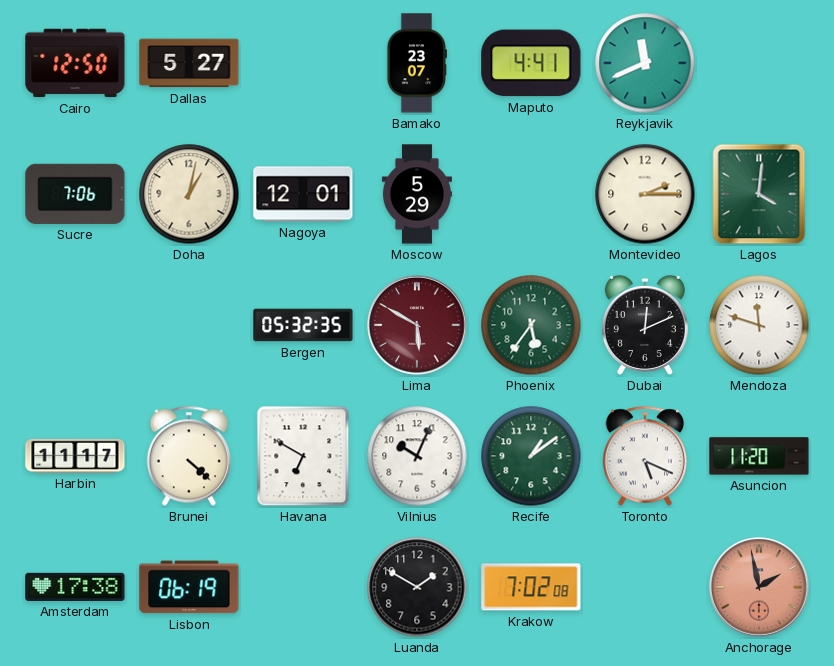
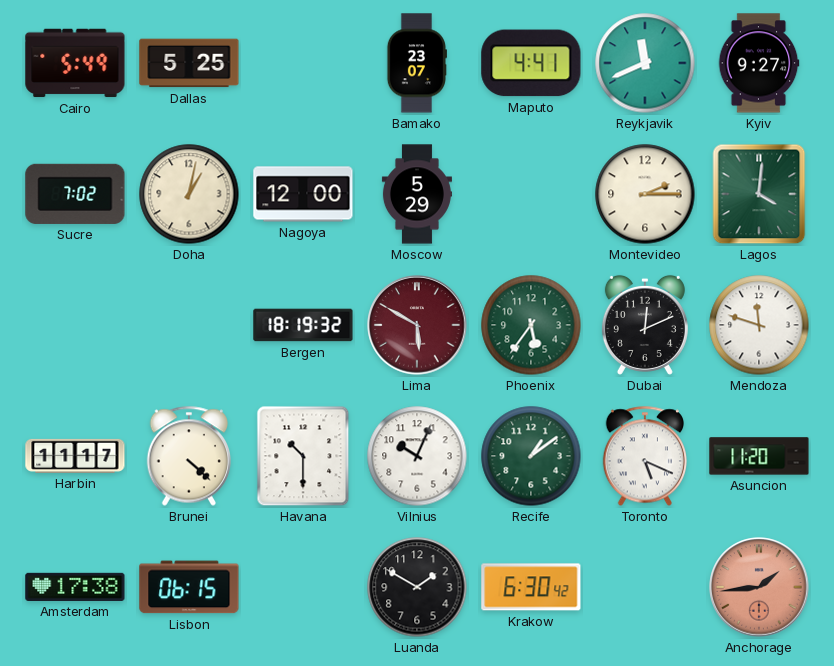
Cairo: 12:50 -> 5:49 (75, 63)
Dallas: 5:27 -> 5:25 (189, 63)
Kyiv: none -> 9:27 (759, 63)
Sucre: 7:06 -> 7:02 (75, 194)
Nagoya: 12:01 -> 12:00 (303, 194)
Bergen: 05:32 -> 18:19 (303, 325)
Havana: 6:50 -> 10:30 (303, 456)
Lisbon: 06:19 -> 06:15 (189, 587)
Krakow: 7:02 -> 6:30 (531, 587)
Anchorage: 1:58 -> 1:44 (759, 587)
